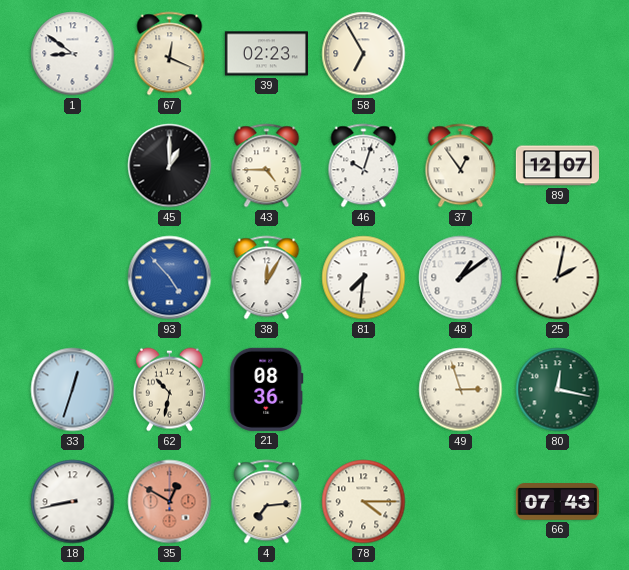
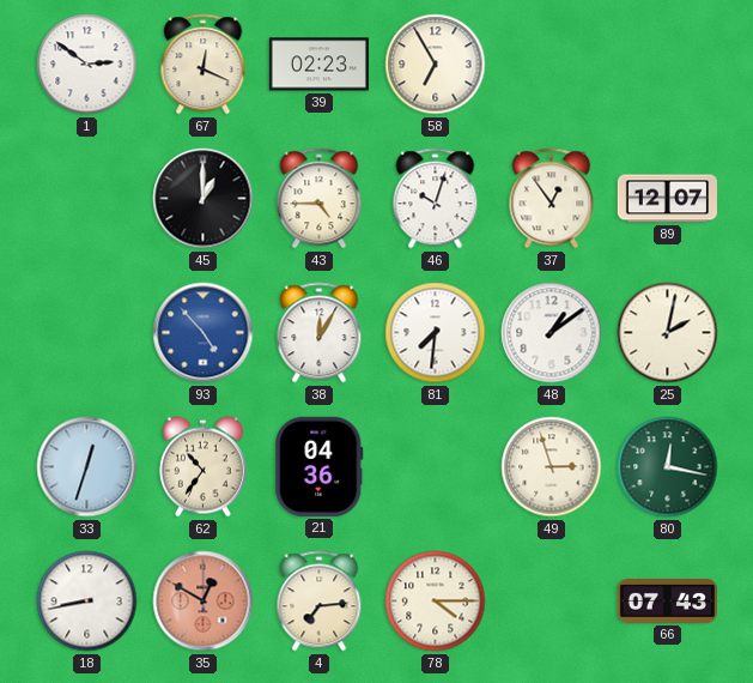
1: 8:51 -> 2:51 (87, 65)
62: 10:32 -> 10:36 (202, 467)
21: 08:36 -> 04:36 (320, 466)
